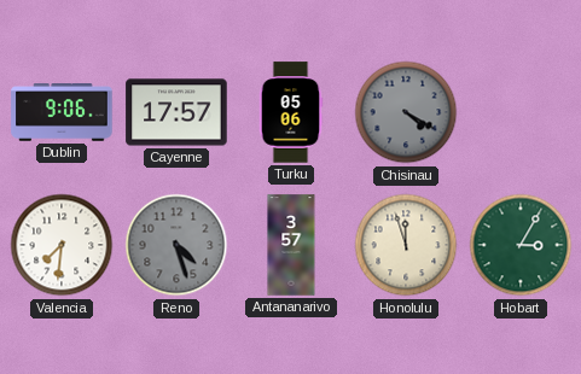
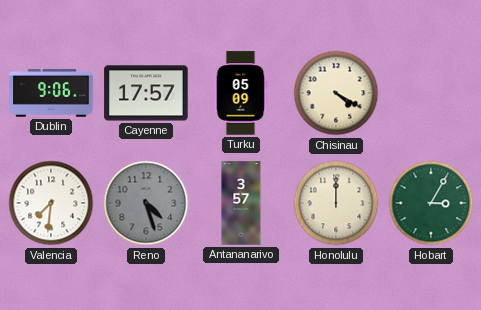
Turku: 05:06 -> 05:09 (241, 93)
Chisinau dial: grey -> cream (336, 93)
Honolulu: 11:57 -> 12:00 (336, 203)
